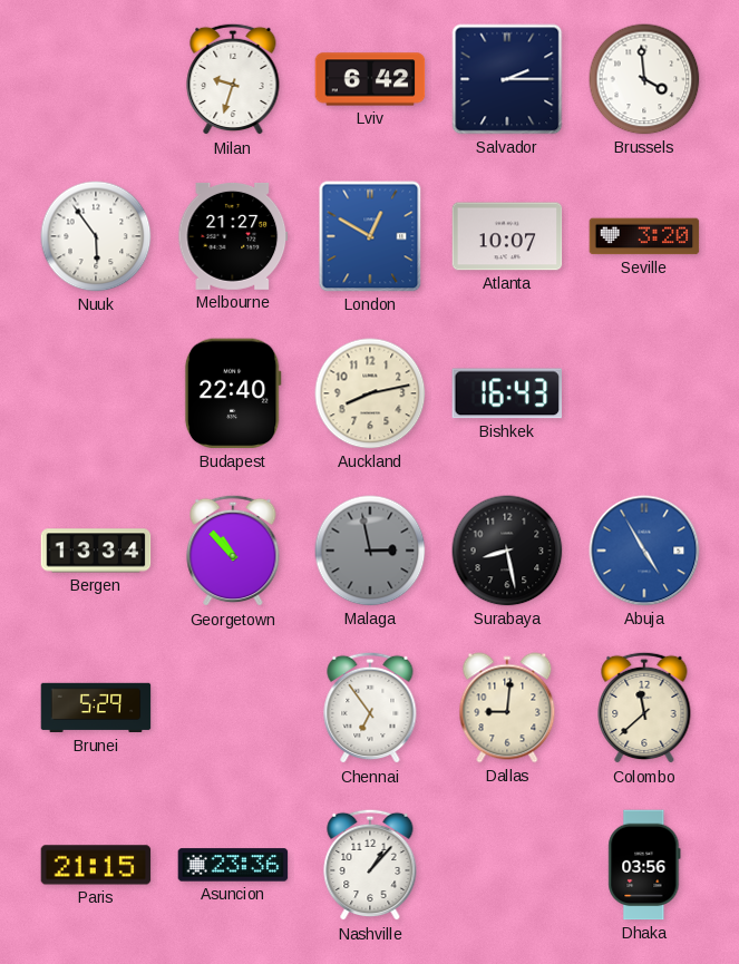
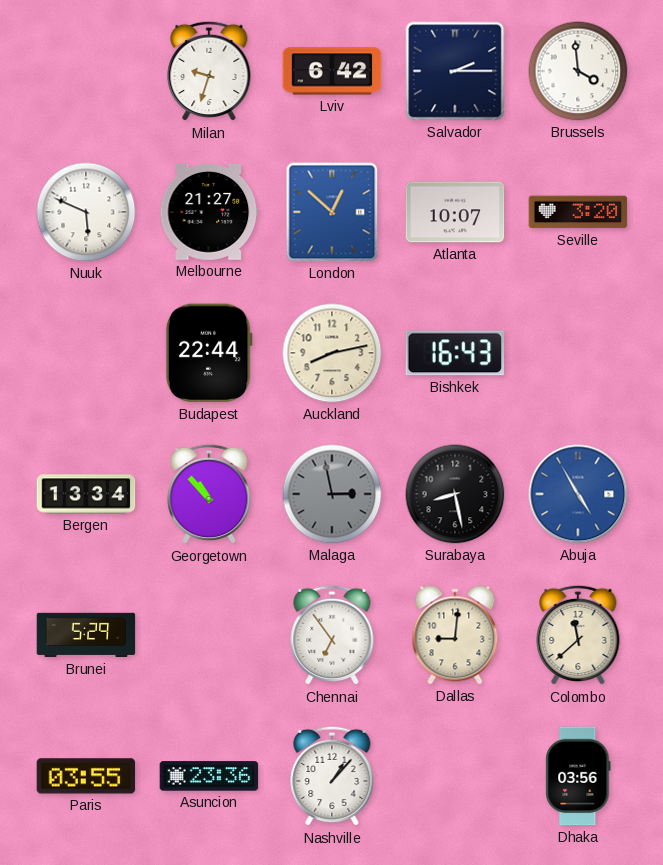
Nuuk: 5:54 -> 5:49 (86, 212)
London: 12:50 -> 12:52 (332, 212)
Budapest: 22:40 -> 22:44 (209, 353)
Paris: 21:15 -> 03:55 (86, 776)
